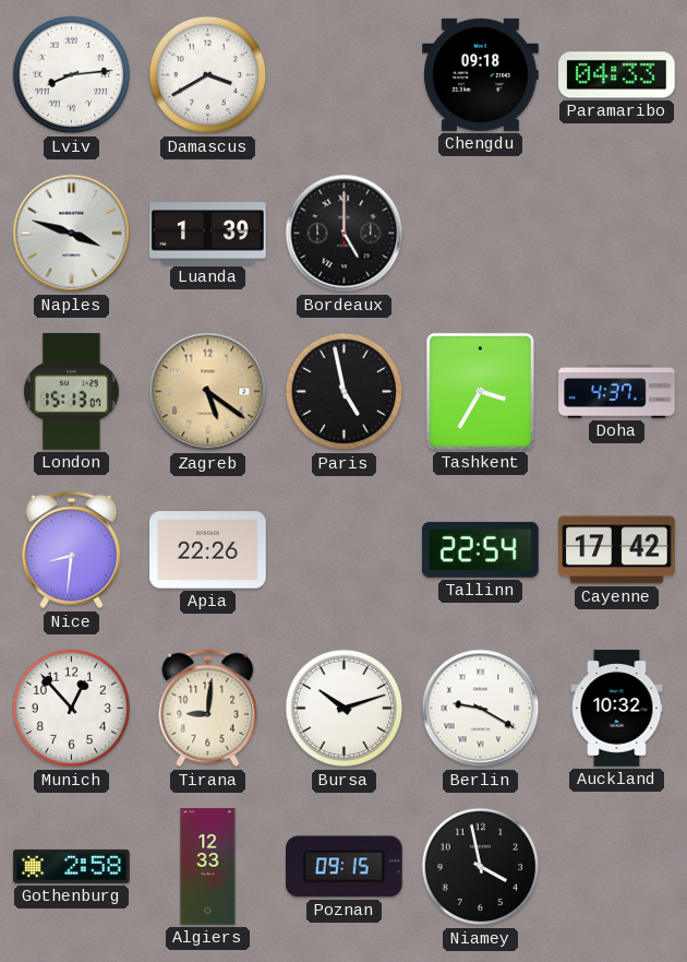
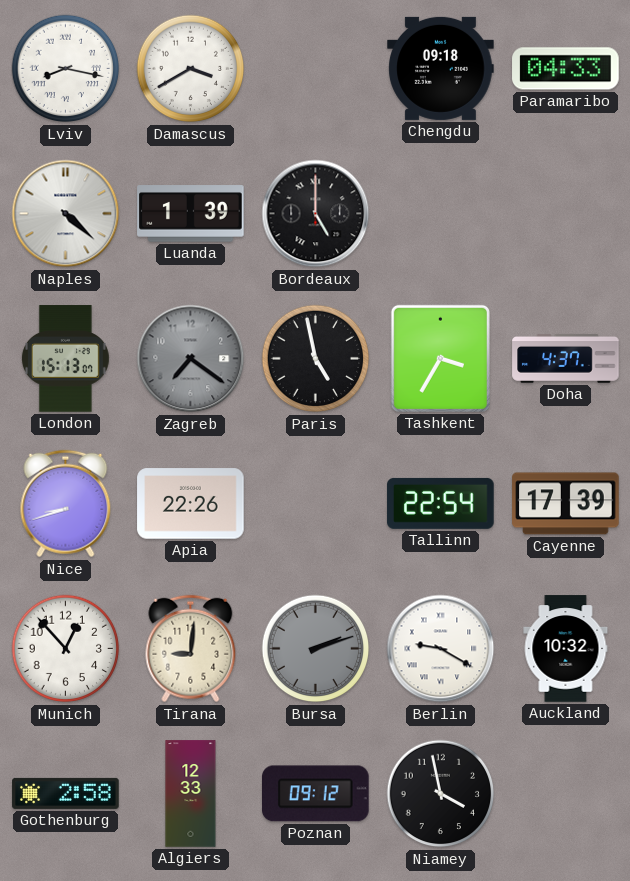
Lviv: 8:14 -> 8:17 (66, 69)
Naples: 3:48 -> 4:22 (66, 214)
Zagreb: 5:21 -> 7:21 (191, 359)
Zagreb dial: champagne -> grey (191, 359)
Nice: 8:31 -> 8:42 (66, 504)
Cayenne: 17:42 -> 17:39 (566, 504)
Bursa: 10:12 -> 2:12 (316, 649)
Bursa dial: white -> grey (316, 649)
Poznan: 09:15 -> 09:12 (316, 794)
